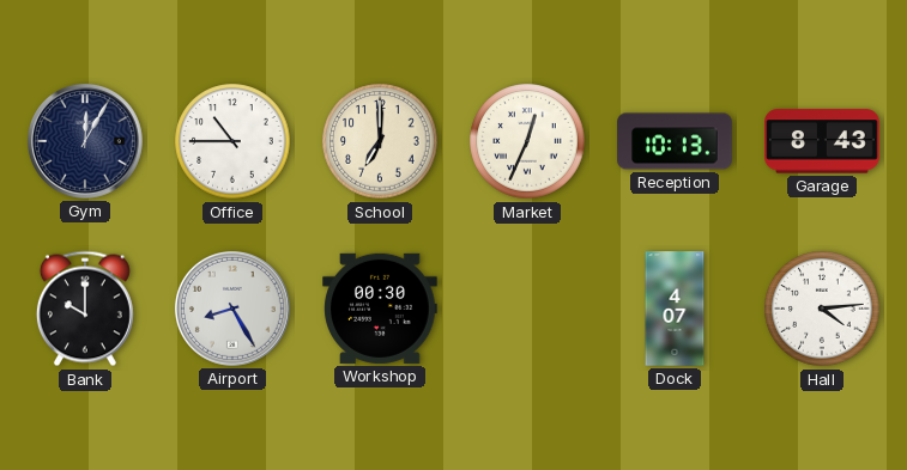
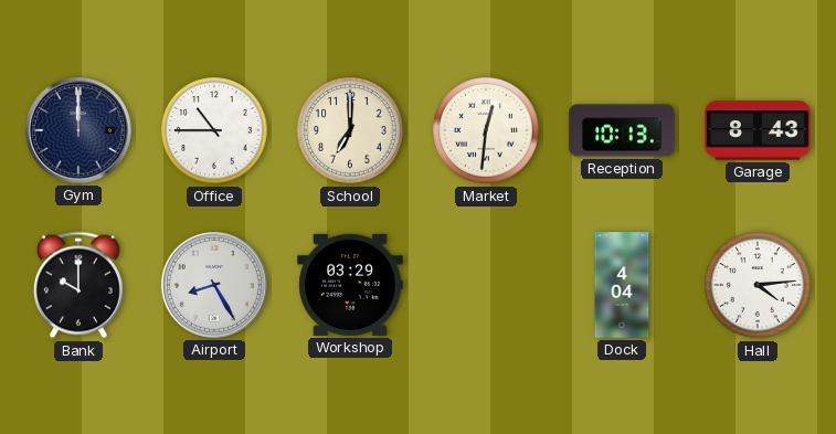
Gym: 12:05 -> 12:00 (78, 130)
Market: 12:34 -> 12:31 (486, 130)
Workshop: 00:30 -> 03:29 (350, 285)
Dock: 4:07 -> 4:04 (622, 285)
